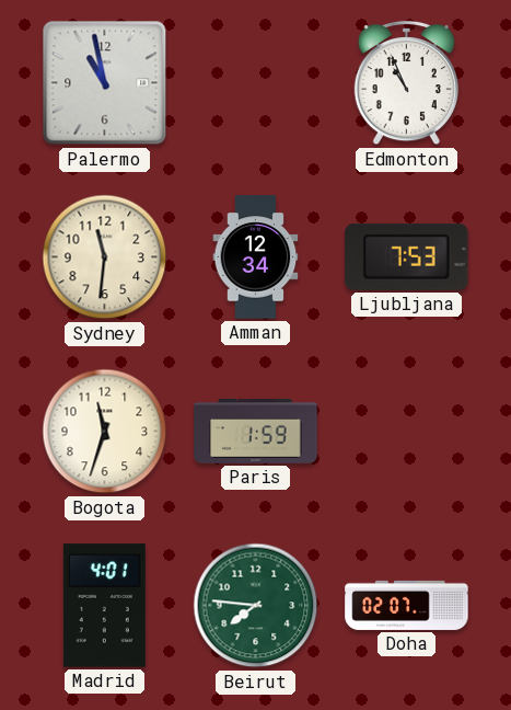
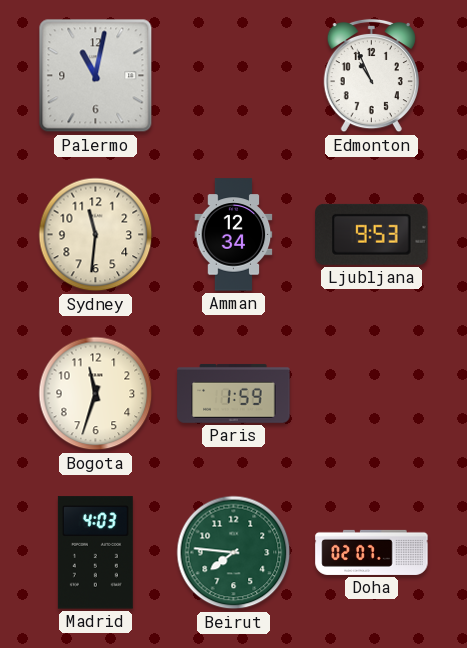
Palermo: 10:58 -> 11:02 (96, 76)
Ljubljana: 7:53 -> 9:53 (372, 234)
Madrid: 4:01 -> 4:03 (95, 553)
